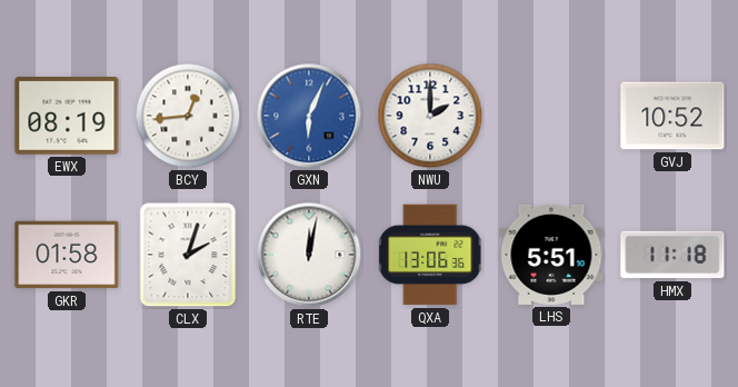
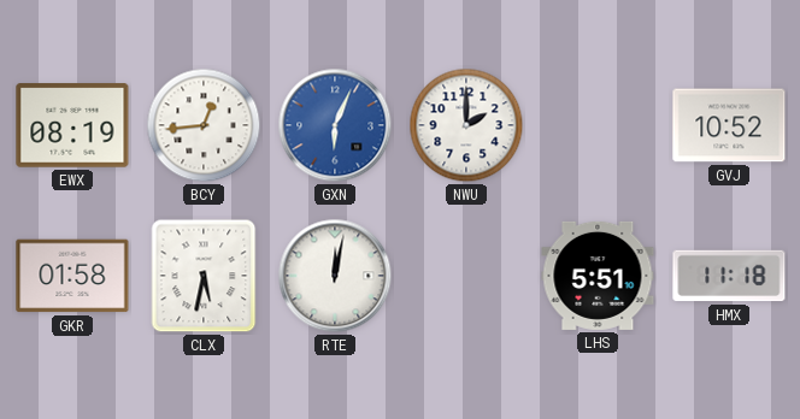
CLX: 2:03 -> 5:32 (204, 276)
QXA: 13:06 -> none (431, 255)
